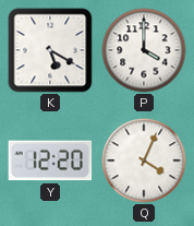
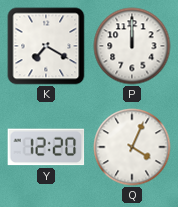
K: 5:20 -> 7:20 (46, 46)
P: 4:00 -> 12:00 (132, 46)
